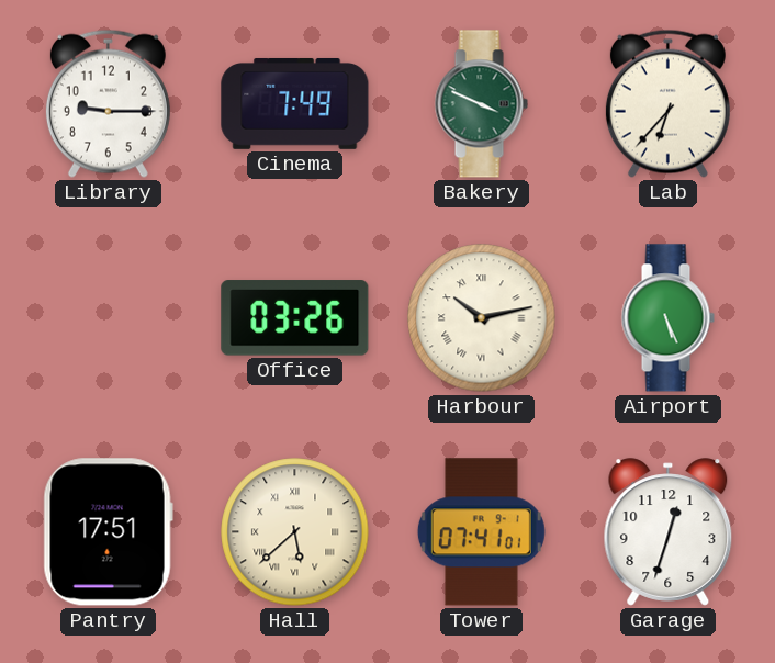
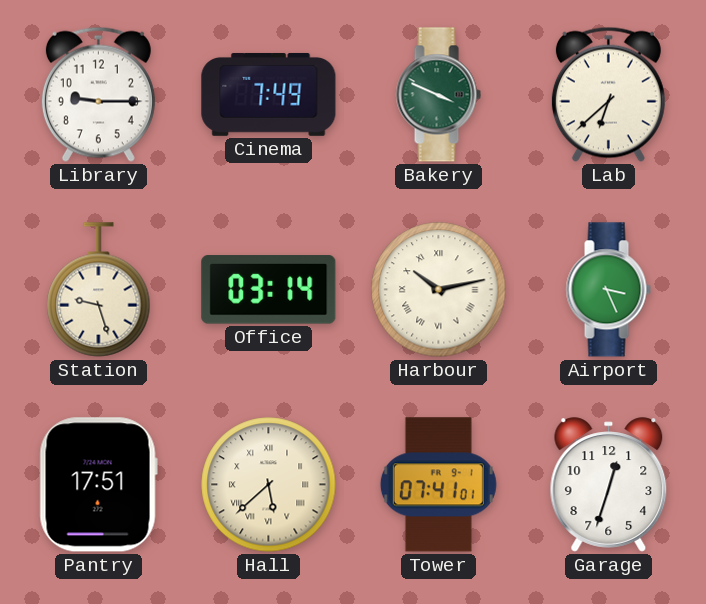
Lab: 6:37 -> 6:38 (608, 94)
Station: none -> 9:27 (99, 290)
Office: 03:26 -> 03:14 (269, 290)
Airport: 5:26 -> 3:26 (608, 290)
